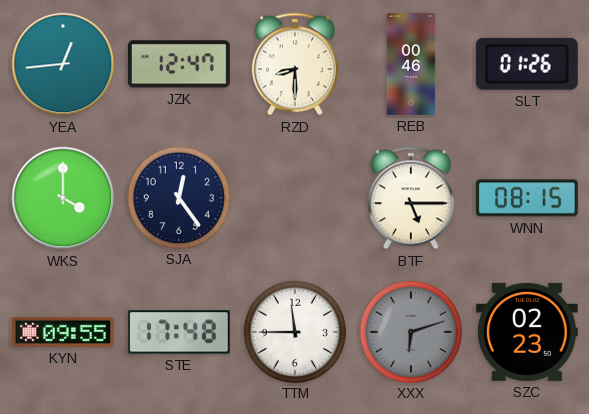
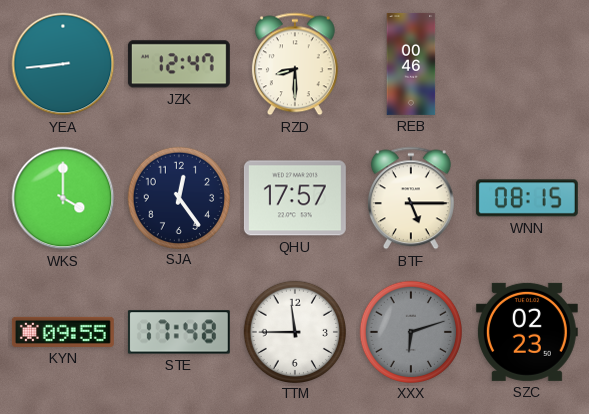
YEA: 12:44 -> 8:44 (63, 64)
SLT: 01:26 -> none (527, 64)
QHU: none -> 17:57 (295, 198)
